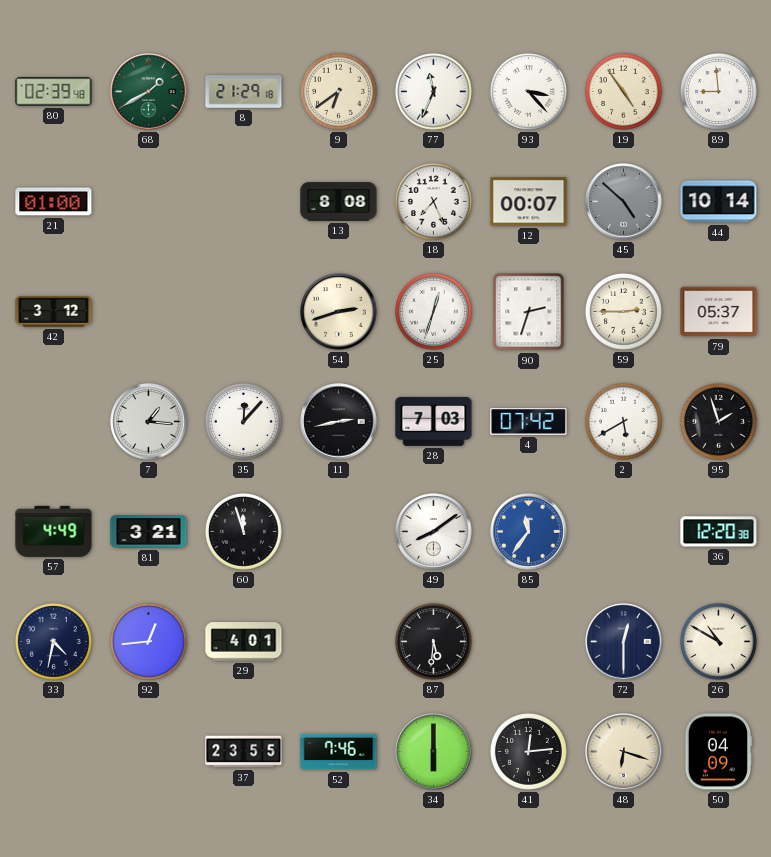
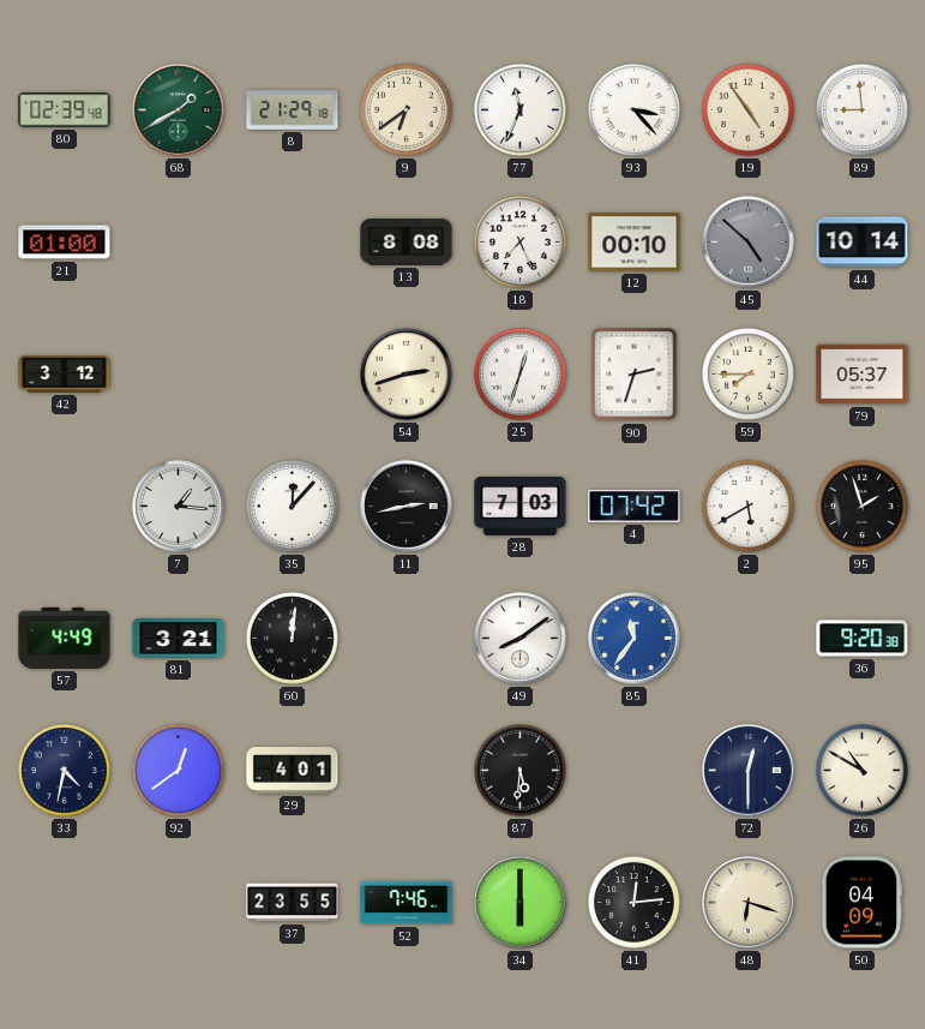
12: 00:07 -> 00:10 (635, 243)
59: 2:45 -> 7:45 (747, 373)
60: 11:57 -> 12:01 (292, 638)
36: 12:20 -> 9:20 (863, 639)
92: 12:44 -> 12:39 (178, 770)
